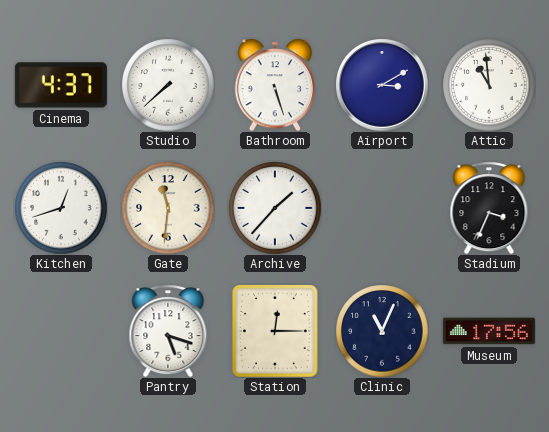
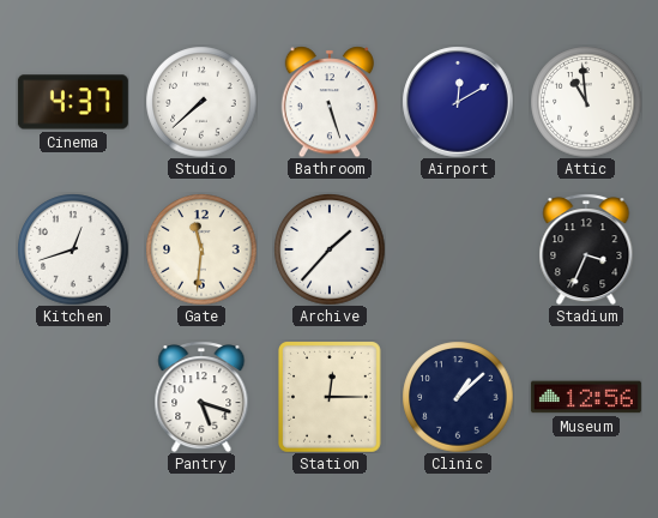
Airport: 3:10 -> 12:10 (458, 102)
Clinic: 11:04 -> 1:08 (458, 397)
Museum: 17:56 -> 12:56 (586, 397)
